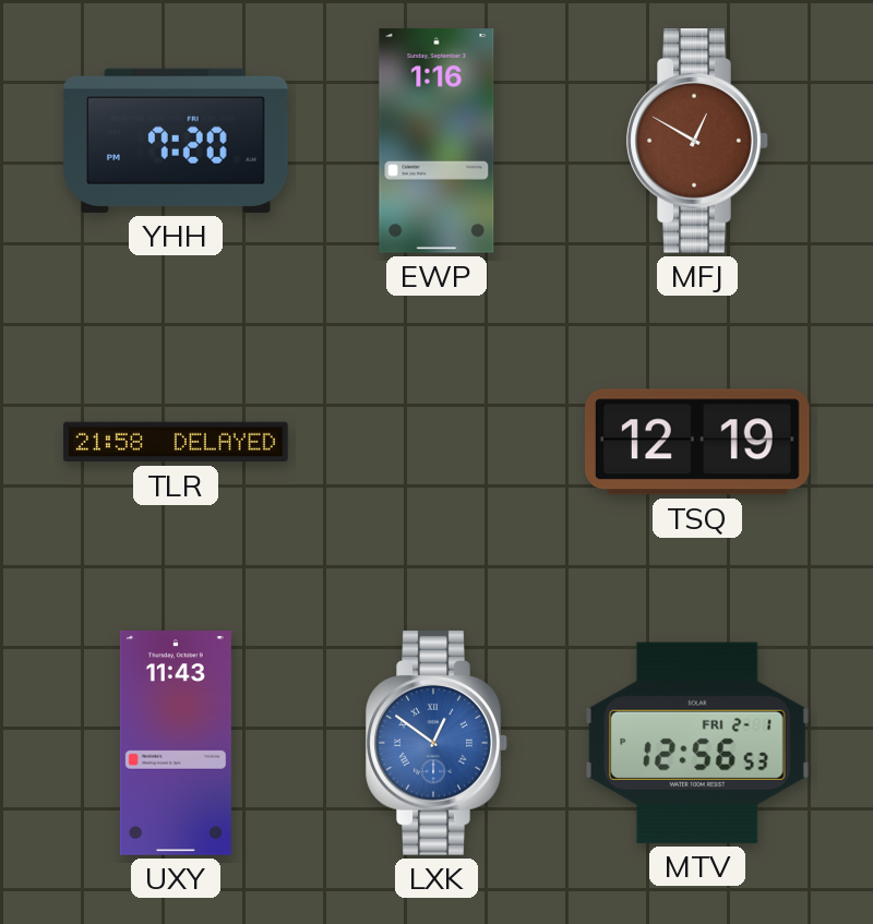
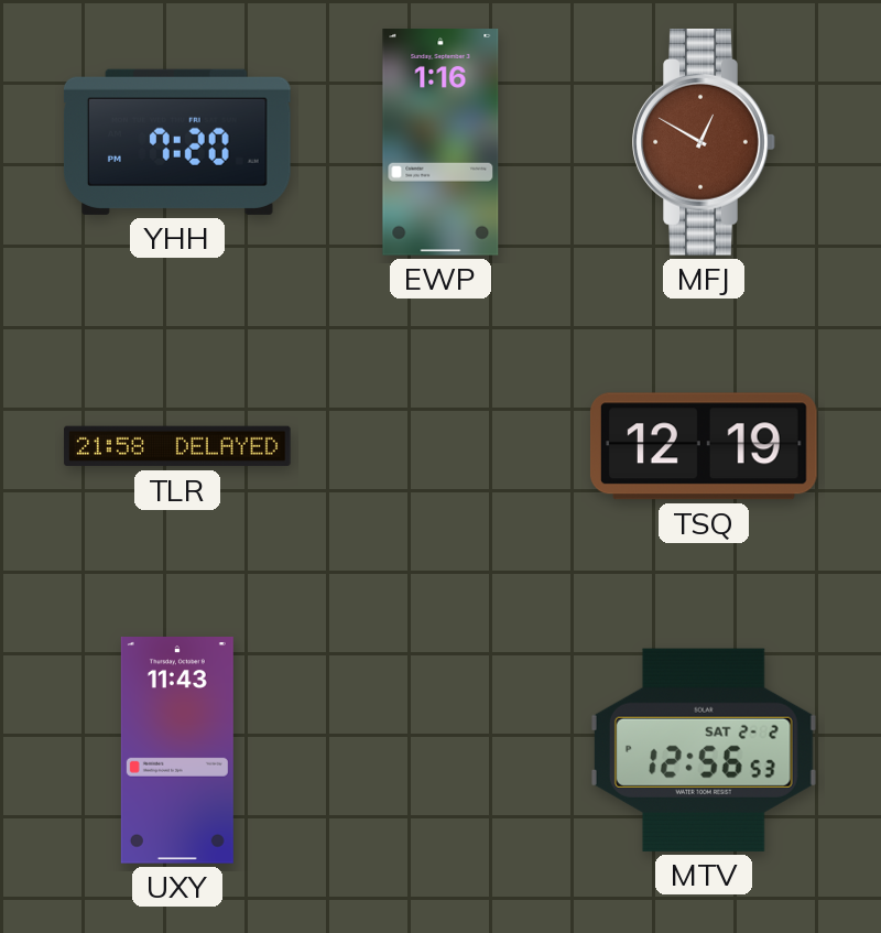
LXK: 12:51 -> none (436, 744)
MTV date: FRI 2-1 -> SAT 2-2 (704, 750)
